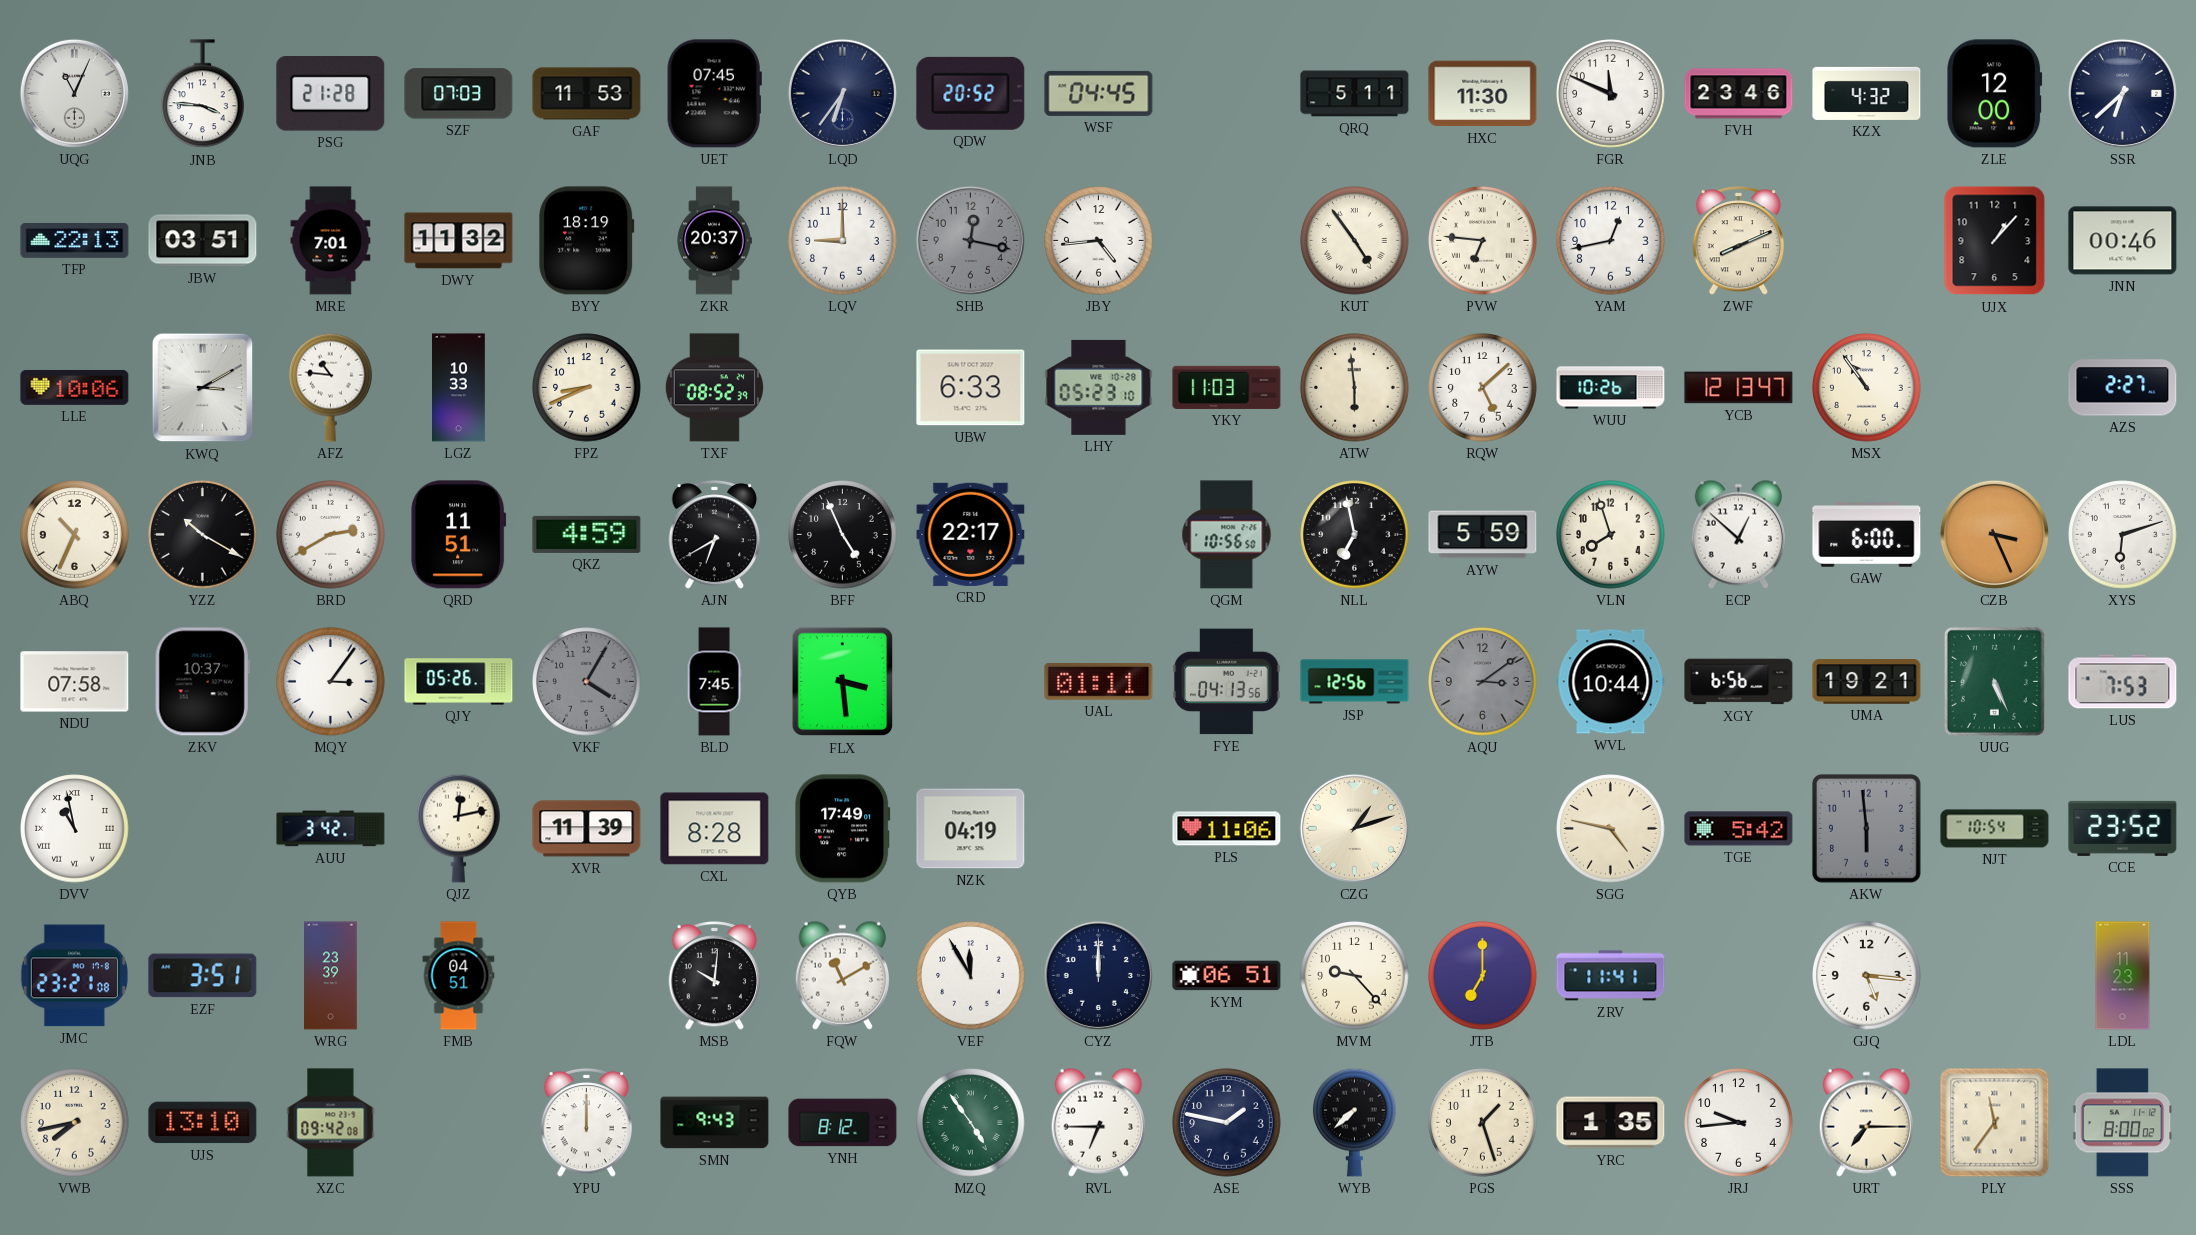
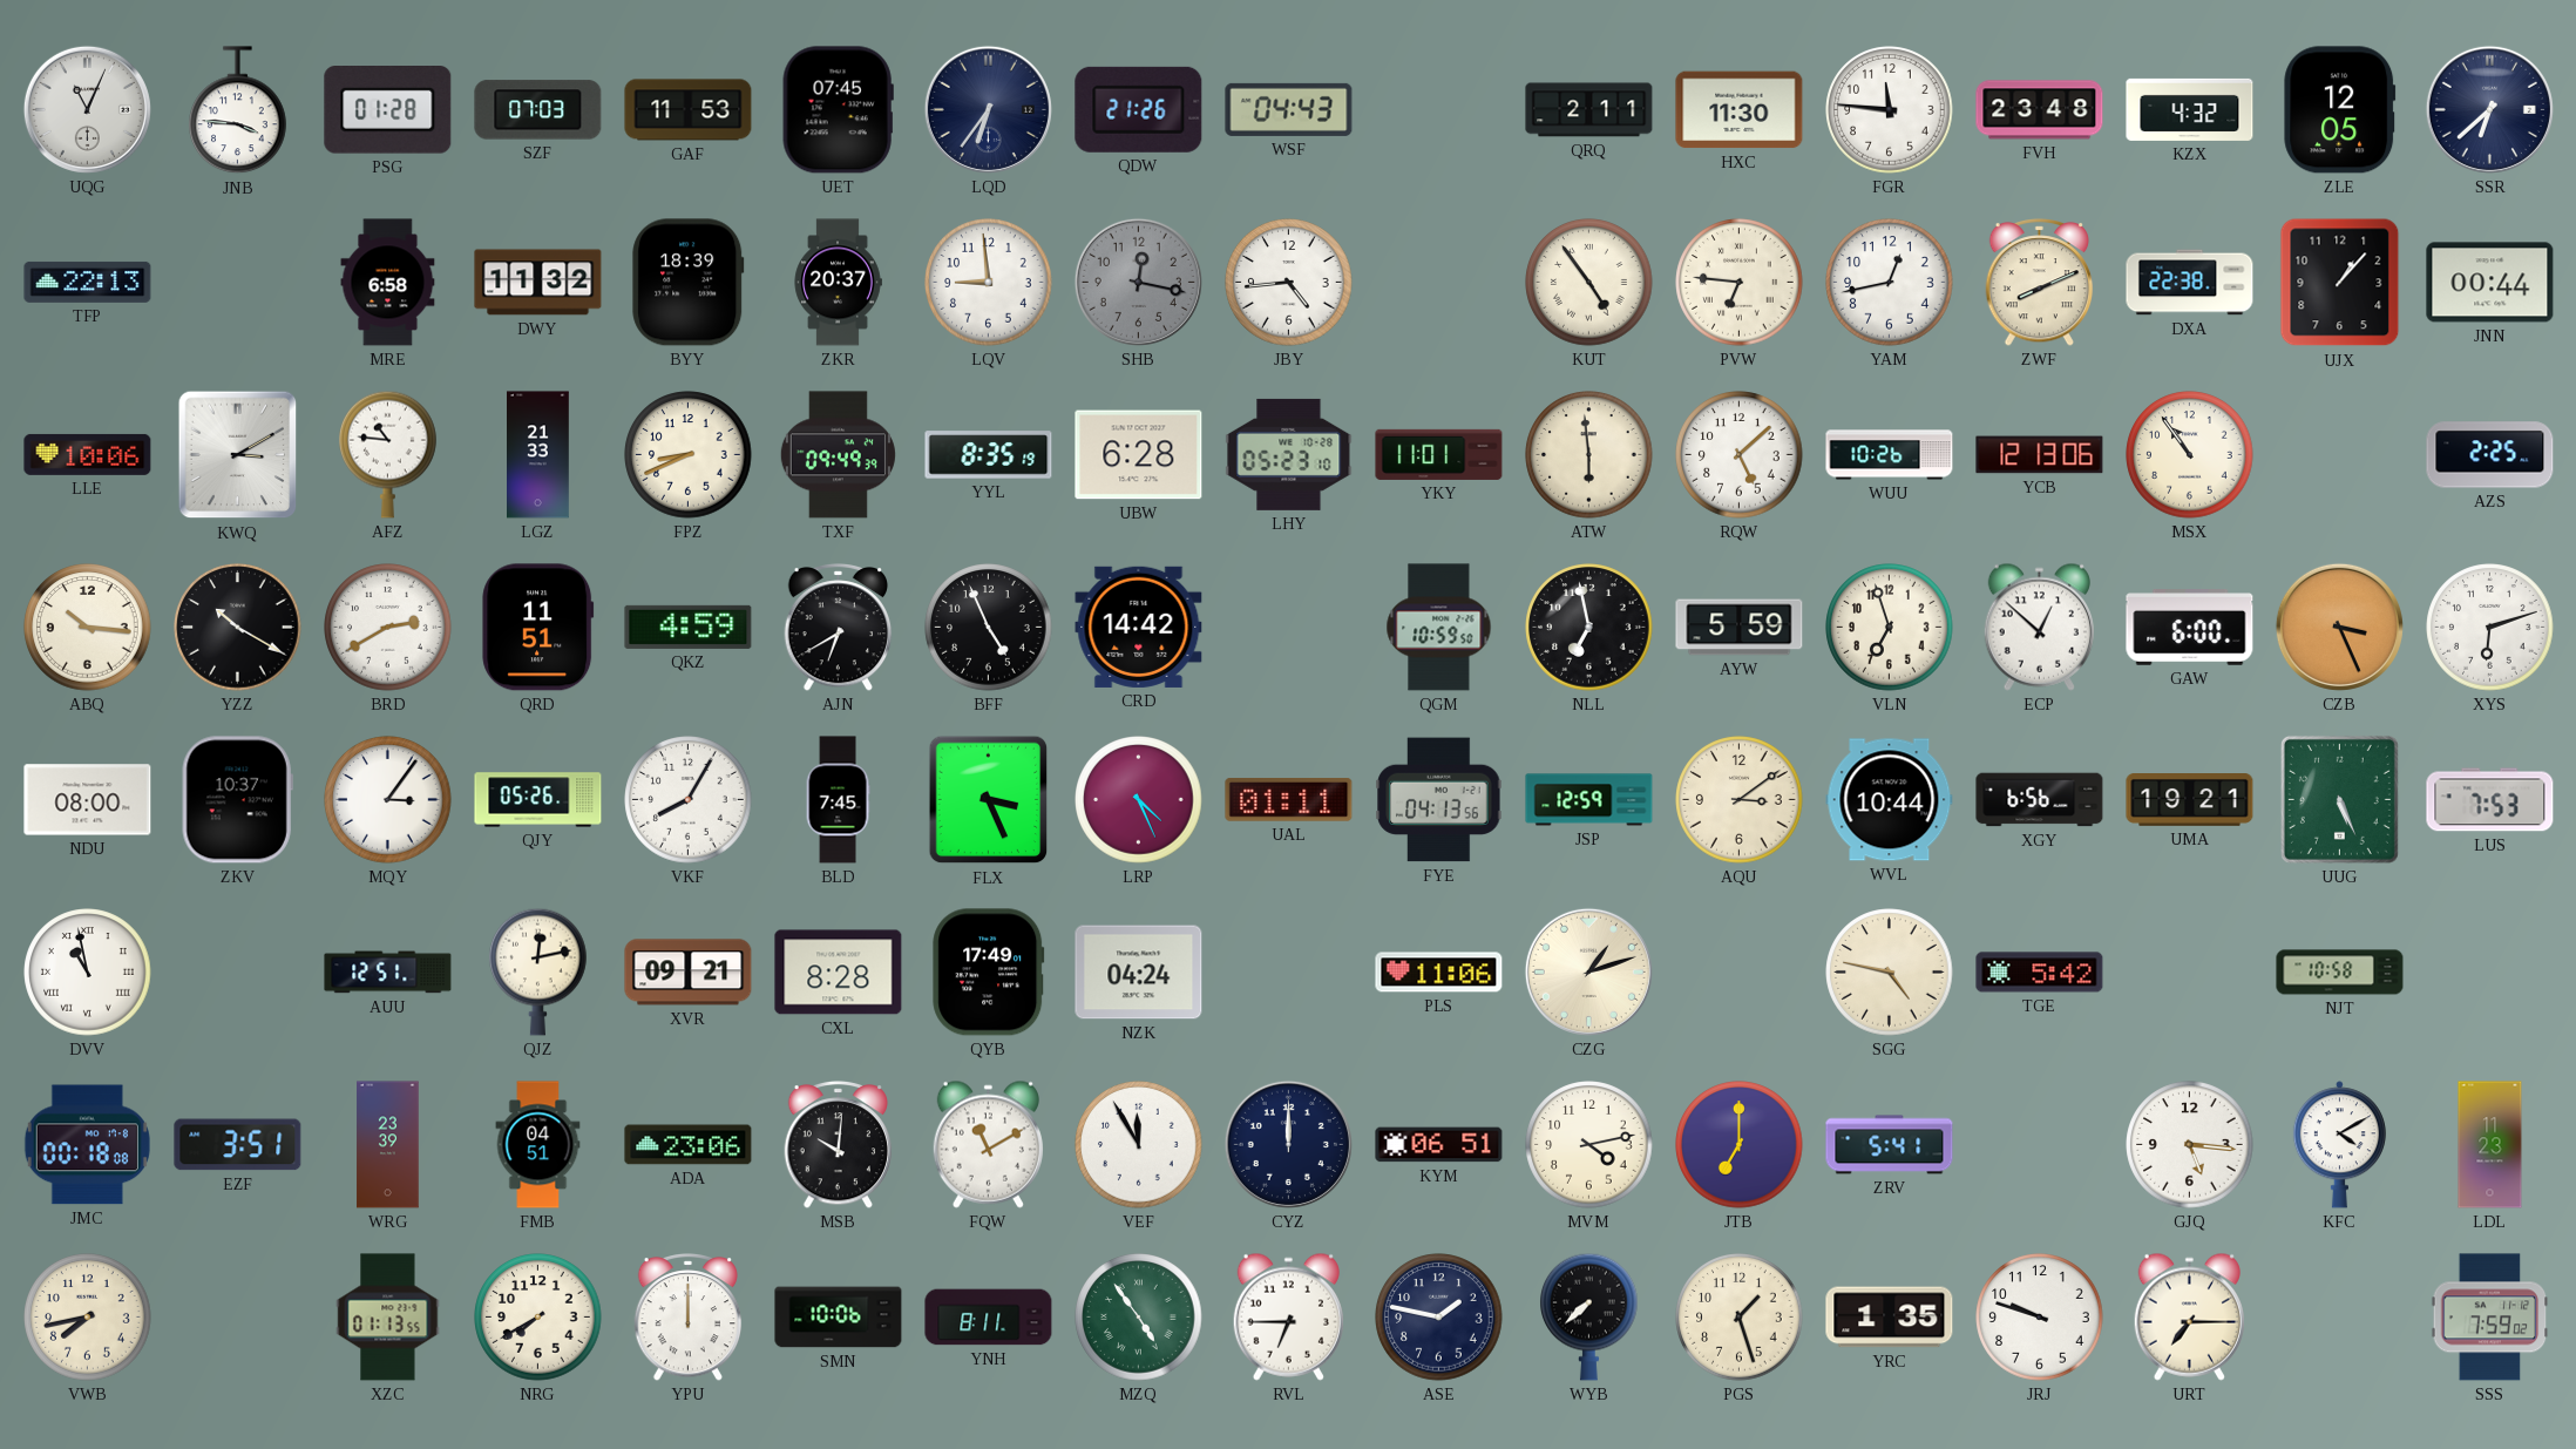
PSG: 21:28 -> 01:28 (388, 110)
QDW: 20:52 -> 21:26 (1139, 109)
WSF: 04:45 -> 04:43 (1289, 109)
QRQ: 5:11 -> 2:11 (1589, 110)
FGR: 11:49 -> 11:46 (1890, 110)
FVH: 23:46 -> 23:48 (2040, 110)
ZLE: 12:00 -> 12:05 (2340, 110)
JBW: 03:51 -> none (203, 241)
MRE: 7:01 -> 6:58 (388, 283)
BYY: 18:19 -> 18:39 (689, 283)
LQV: 9:00 -> 8:59 (989, 283)
DXA: none -> 22:38 (2190, 283)
JNN: 00:46 -> 00:44 (2490, 283)
LGZ: 10:33 -> 21:33 (538, 455)
TXF: 08:52 -> 09:49 (838, 455)
YYL: none -> 8:35 (989, 455)
UBW: 6:33 -> 6:28 (1139, 455)
YKY: 11:03 -> 11:01 (1439, 454)
YCB: 12:13:47 -> 12:13:06 (2040, 455)
AZS: 2:27 -> 2:25 (2490, 455)
ABQ: 10:34 -> 10:16 (88, 628)
CRD: 22:17 -> 14:42 (1139, 627)
QGM: 10:56 -> 10:59 (1439, 628)
VLN: 7:57 -> 6:57 (1890, 628)
NDU: 07:58 -> 08:00 (88, 800)
VKF: 4:05 -> 8:05 (689, 800)
VKF dial: grey -> white (689, 800)
FLX: 3:29 -> 3:26 (989, 800)
LRP: none -> 4:26 (1139, 800)
JSP: 12:56 -> 12:59 (1589, 800)
AQU dial: grey -> cream (1740, 800)
AUU: 3:42 -> 12:51 (388, 973)
XVR: 11:39 -> 09:21 (689, 973)
NZK: 04:19 -> 04:24 (1139, 973)
AKW: 5:59 -> none (1866, 828)
NJT: 10:54 -> 10:58 (2340, 973)
CCE: 23:52 -> none (2123, 828)
JMC: 23:21 -> 00:18 (87, 1145)
ADA: none -> 23:06 (689, 1145)
MVM: 9:23 -> 4:13 (1589, 1145)
ZRV: 11:41 -> 5:41 (1890, 1145)
KFC: none -> 4:10 (2339, 1145)
UJS: 13:10 -> none (203, 1123)
XZC: 09:42 -> 01:13 (388, 1318)
NRG: none -> 7:40 (538, 1318)
SMN: 9:43 -> 10:06 (839, 1318)
YNH: 8:12 -> 8:11 (989, 1318)
JRJ: 9:44 -> 9:48 (2040, 1318)
PLY: 11:36 -> none (1995, 1123)
SSS: 8:00 -> 7:59 (2490, 1318)
